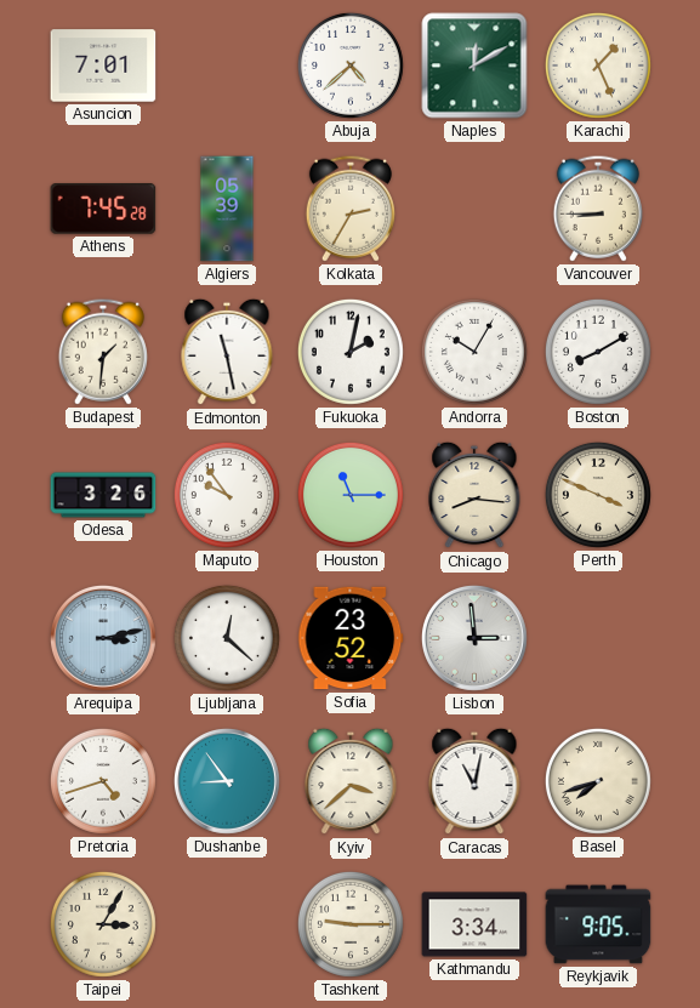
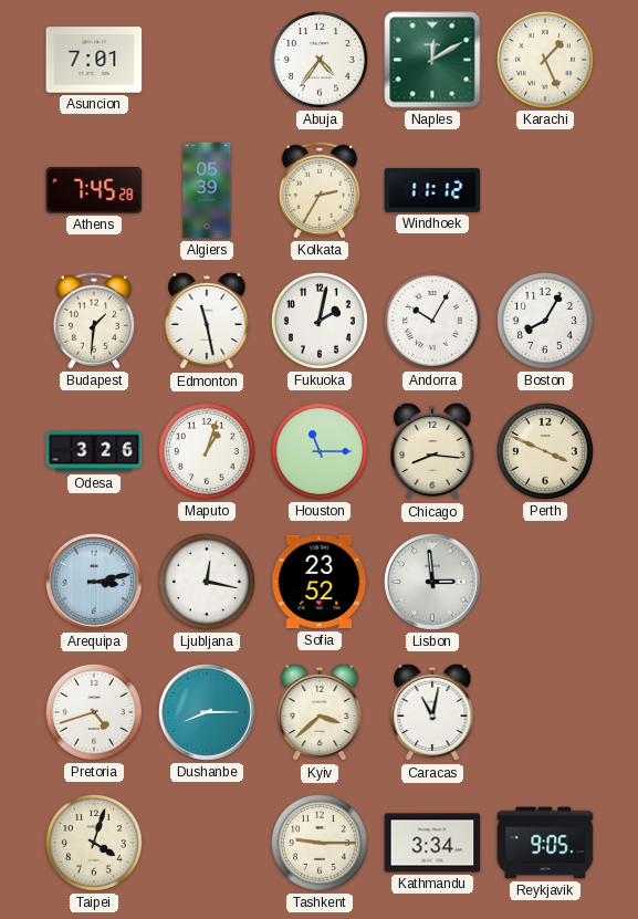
Abuja: 4:38 -> 4:36 (320, 60)
Windhoek: none -> 11:12 (432, 190)
Vancouver: 8:45 -> none (598, 209)
Boston: 8:10 -> 8:05 (545, 321)
Maputo: 9:54 -> 1:03 (207, 451)
Ljubljana: 12:22 -> 12:17 (207, 582)
Dushanbe: 8:54 -> 8:15 (207, 712)
Basel: 7:42 -> none (598, 781)
Taipei: 3:05 -> 4:03 (94, 843)
